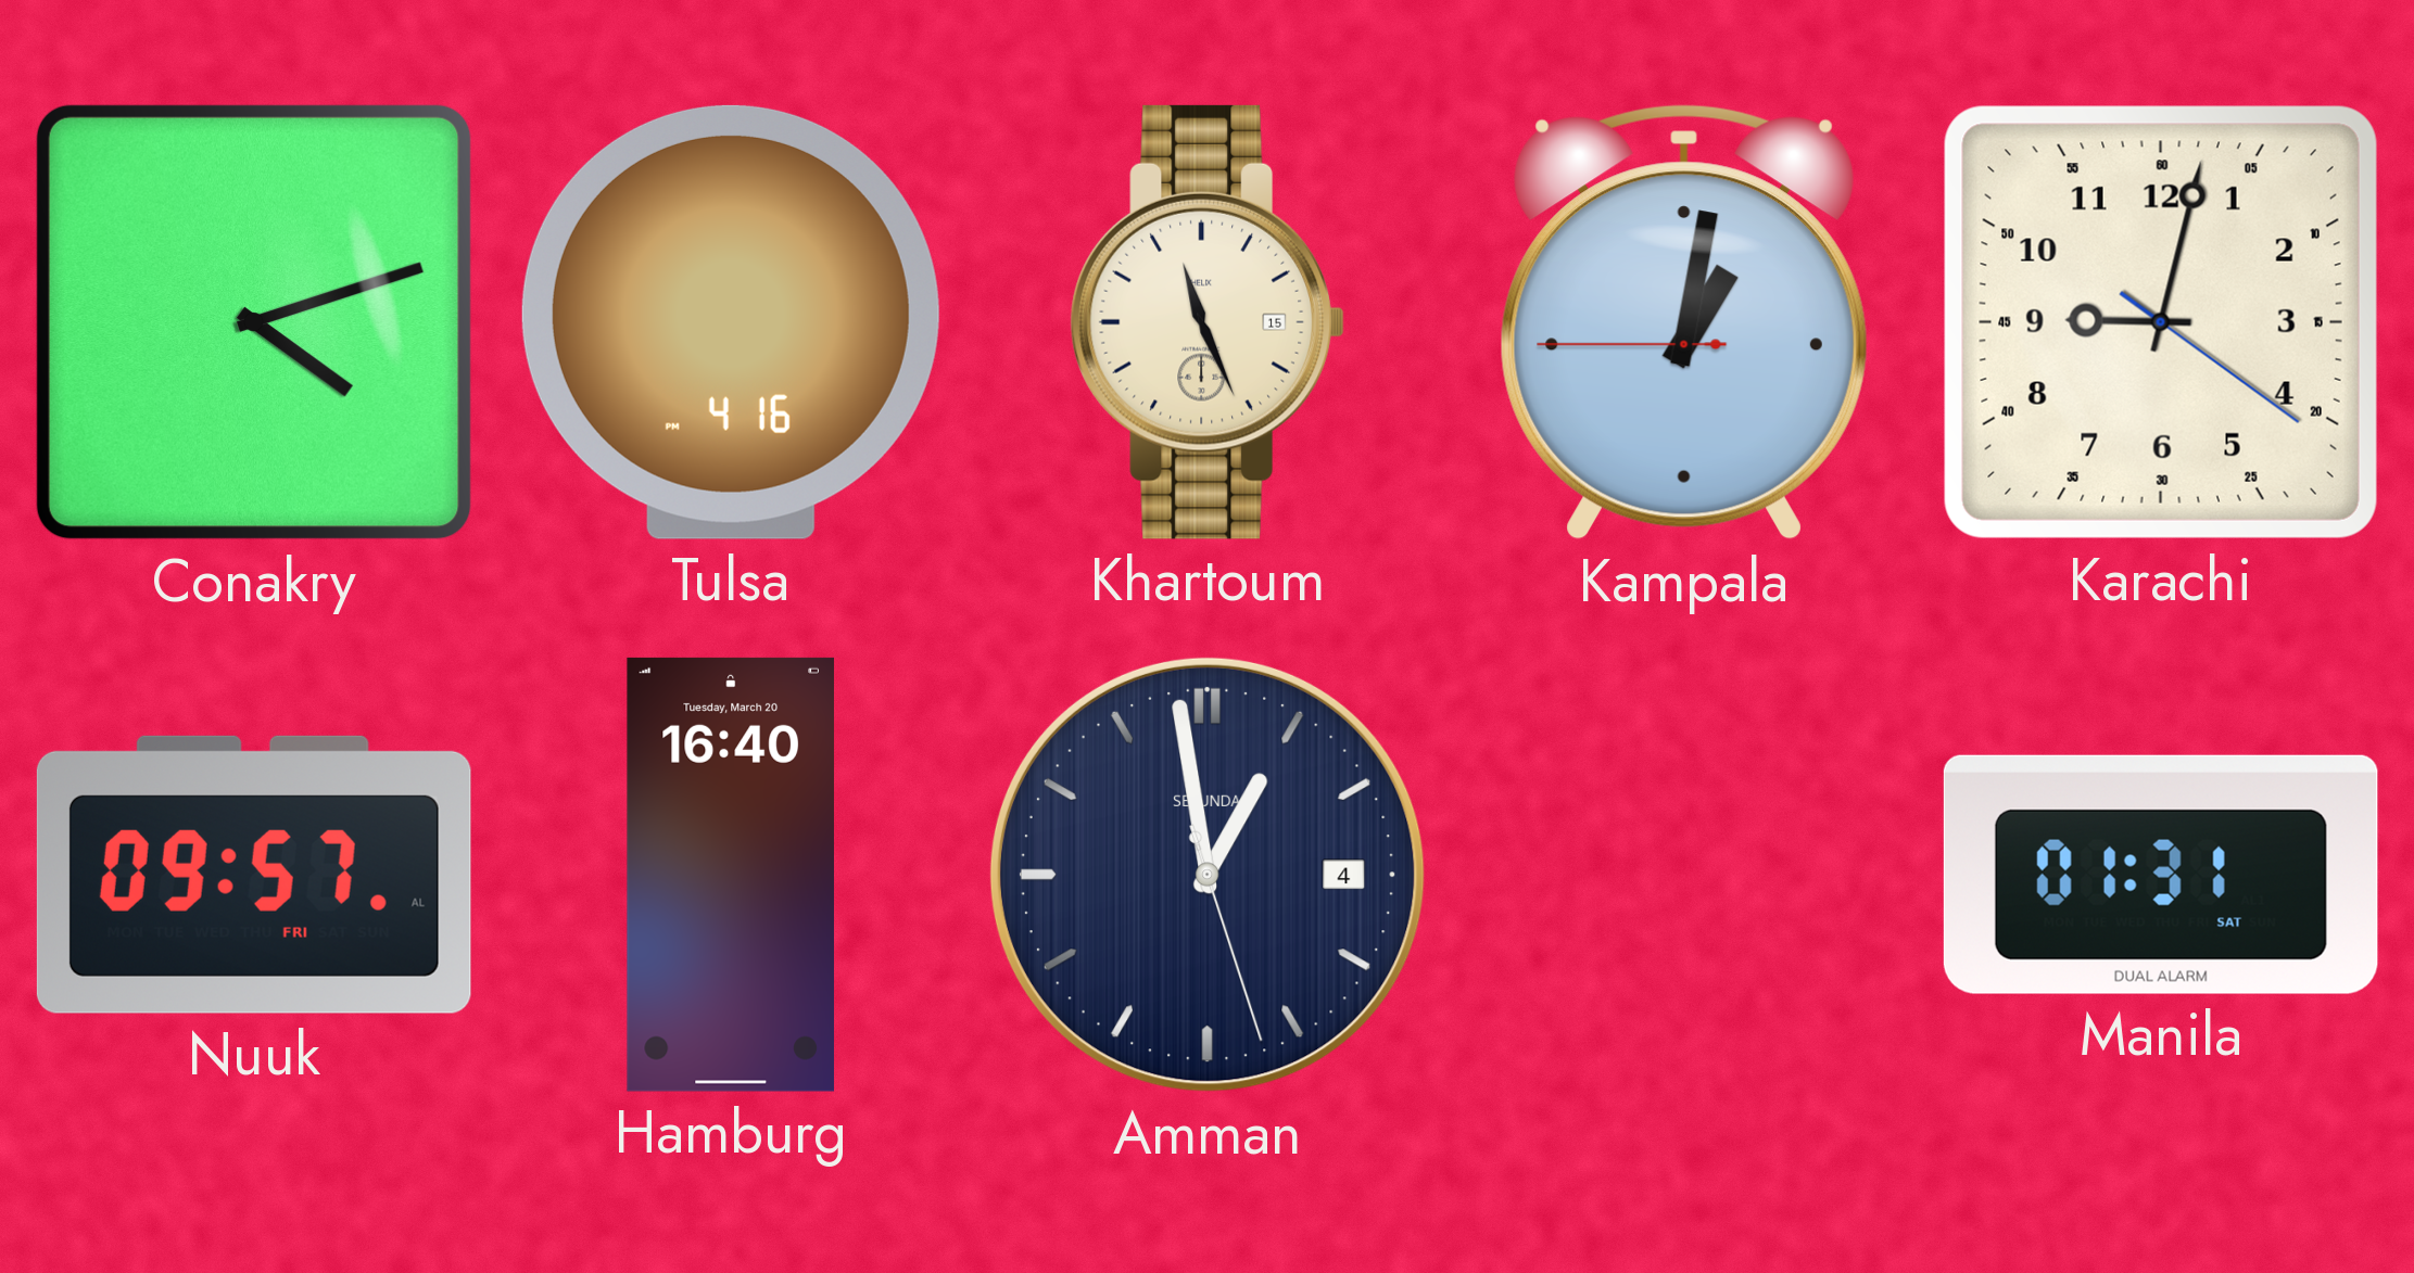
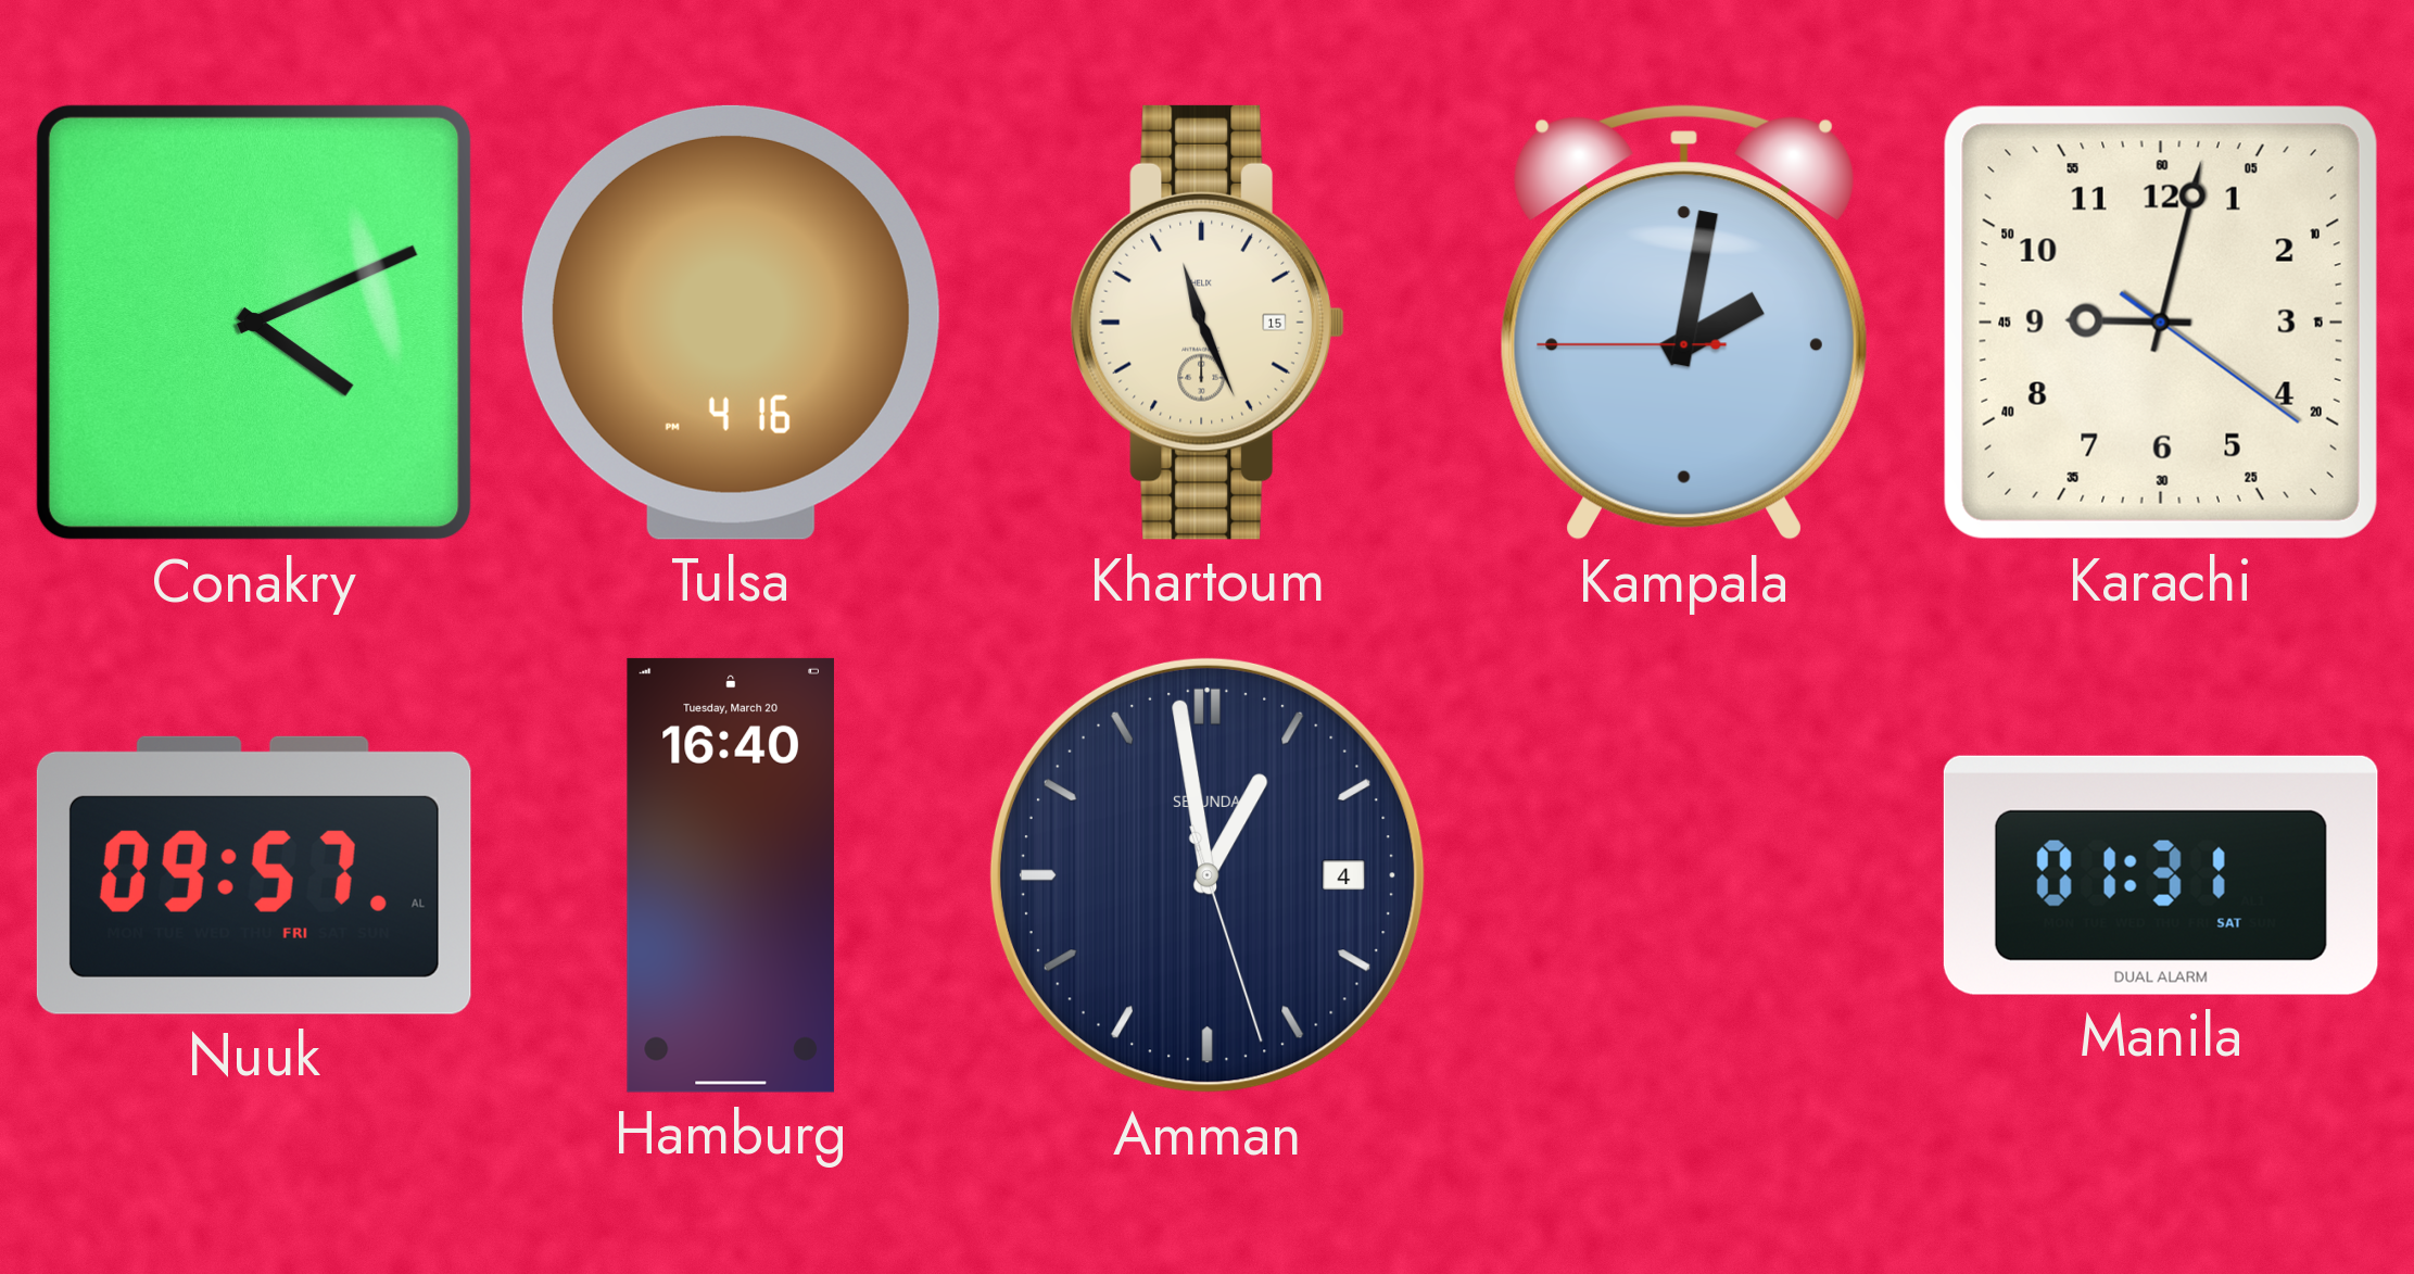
Conakry: 4:12 -> 4:11 (254, 323)
Kampala: 1:01 -> 2:01 (1684, 324)
